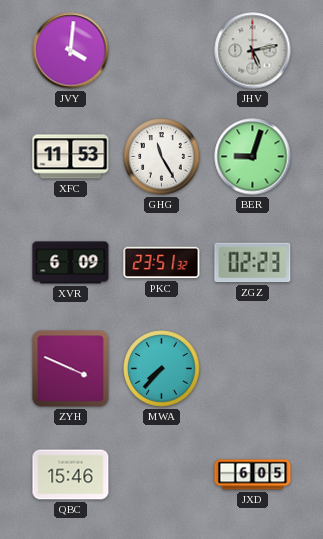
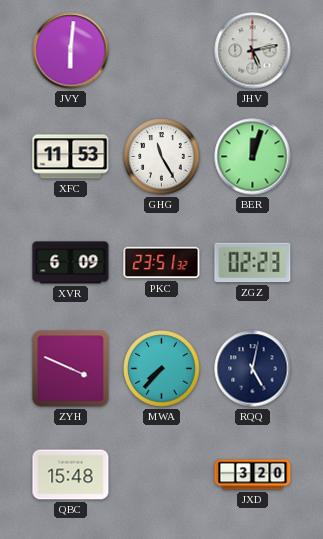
JVY: 4:01 -> 6:01 (71, 51)
BER: 9:03 -> 12:03 (253, 157)
RQQ: none -> 5:02 (253, 369)
QBC: 15:46 -> 15:48 (71, 475)
JXD: 6:05 -> 3:20 (253, 475)
